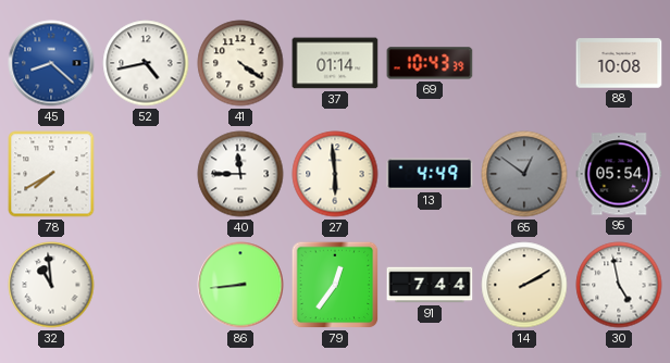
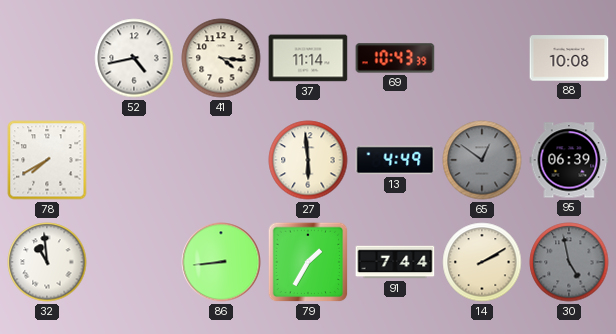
45: 8:22 -> none (51, 63)
41: 4:21 -> 4:16 (221, 58)
37: 01:14 -> 11:14 (308, 58)
40: 11:45 -> none (240, 174)
95: 05:54 -> 06:39 (569, 160)
79: 12:36 -> 1:35 (308, 262)
30 dial: white -> grey (569, 262)
